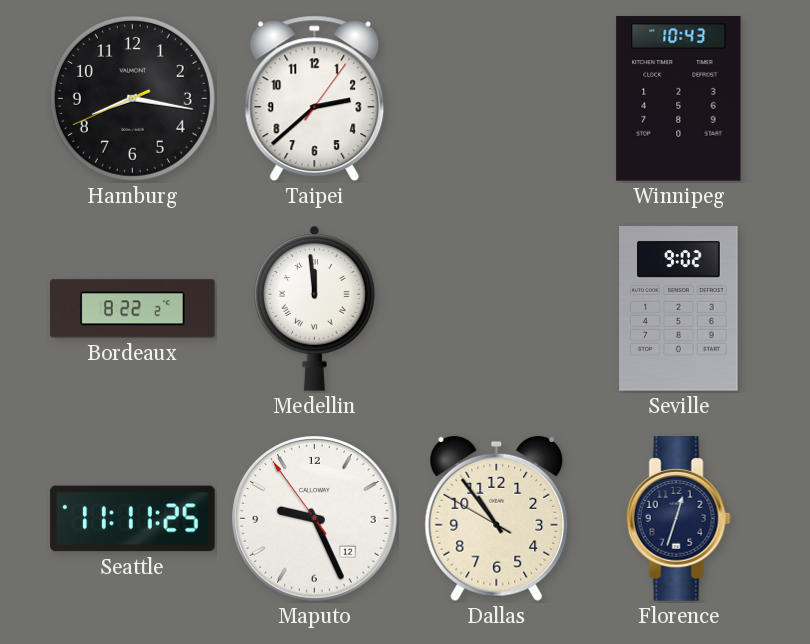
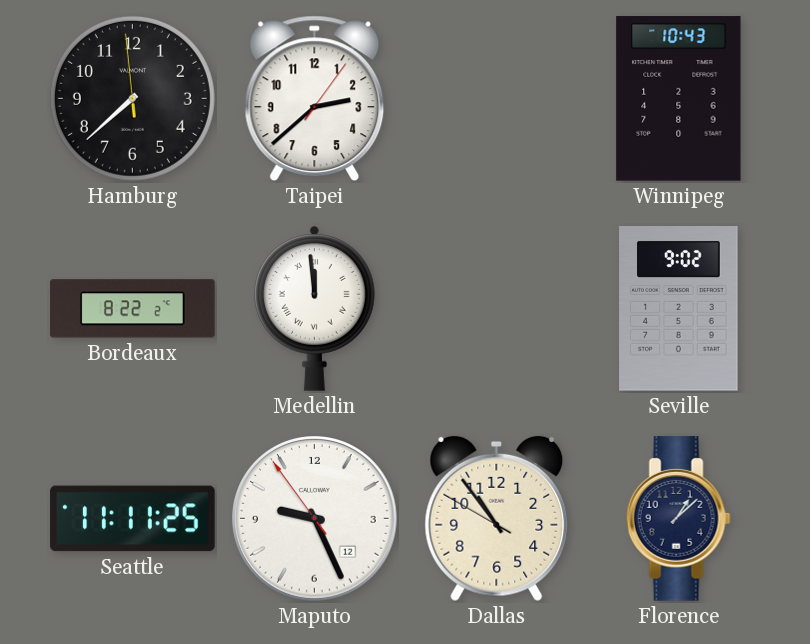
Hamburg: 8:16 -> 7:37 (132, 98)
Florence: 12:33 -> 1:08 (678, 519)
